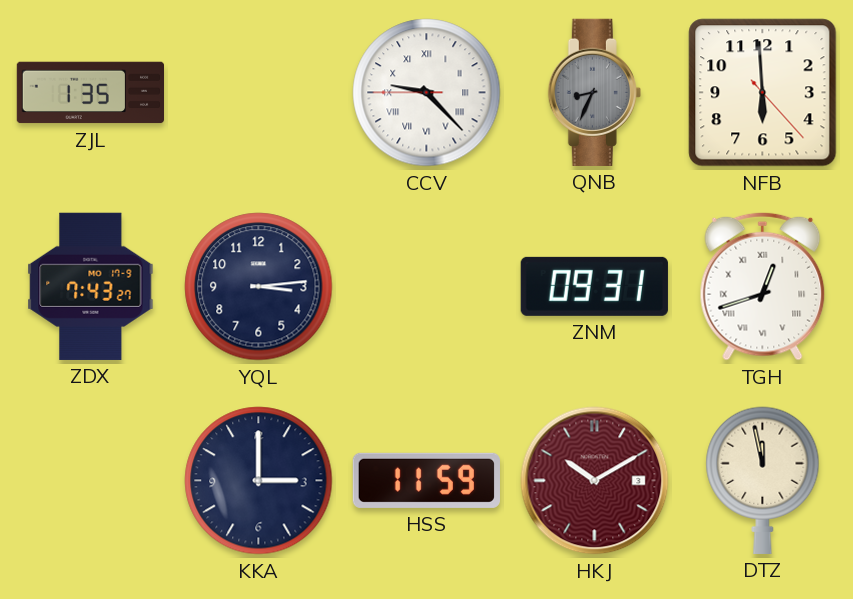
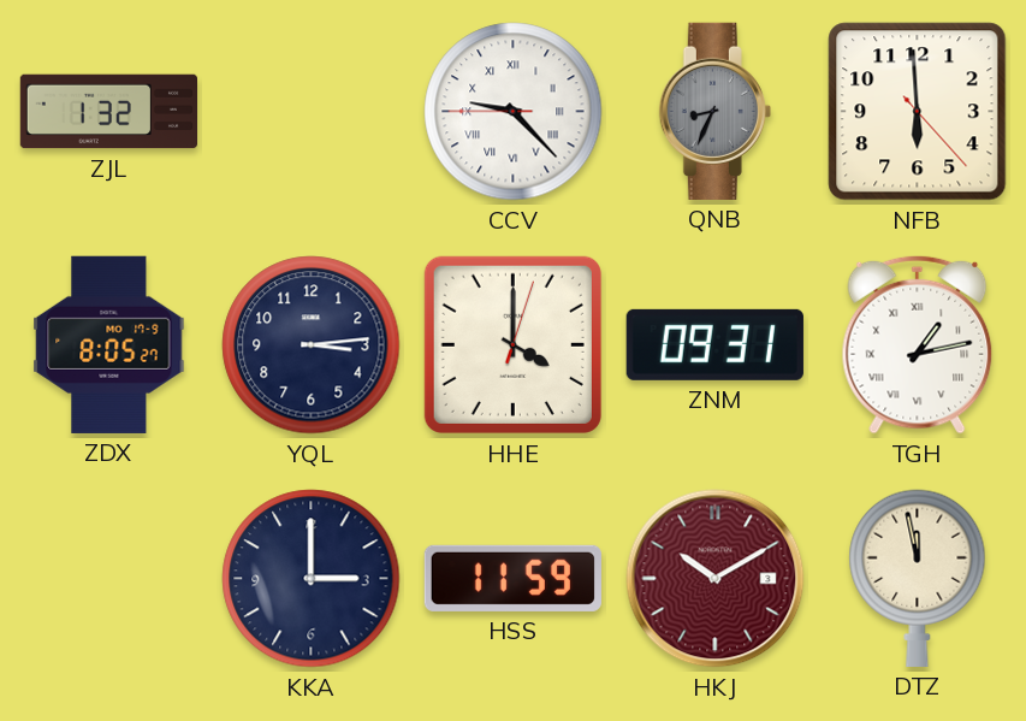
ZJL: 1:35 -> 1:32 (108, 112)
ZDX: 7:43 -> 8:05 (109, 344)
HHE: none -> 4:00 (512, 344)
TGH: 12:42 -> 1:13 (918, 344)
